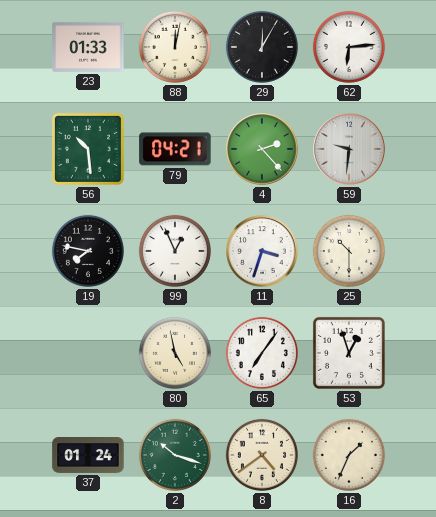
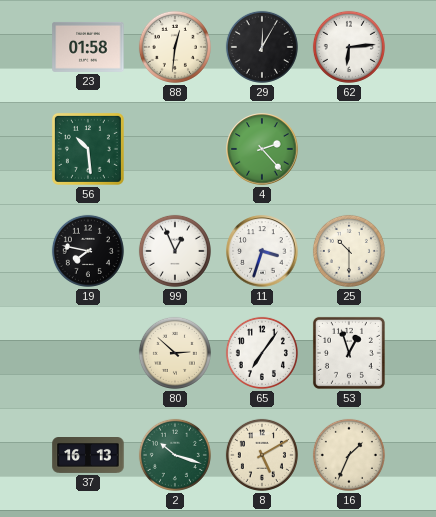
23: 01:33 -> 01:58 (88, 47)
88: 12:02 -> 12:31 (175, 47)
79: 04:21 -> none (175, 149)
59: 9:31 -> none (349, 149)
80: 4:58 -> 2:52 (175, 353)
37: 01:24 -> 16:13 (88, 456)
8: 4:39 -> 5:10 (262, 455)
